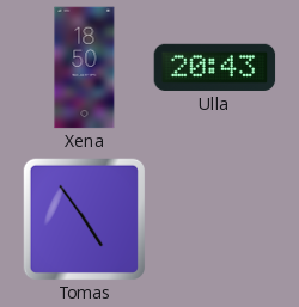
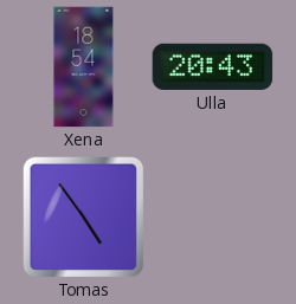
Xena: 18:50 -> 18:54 (84, 67)
